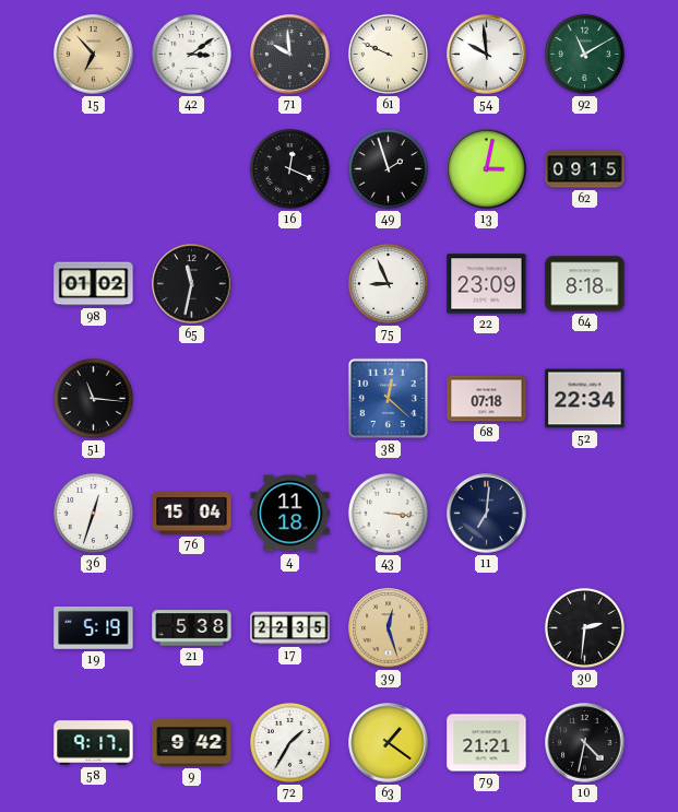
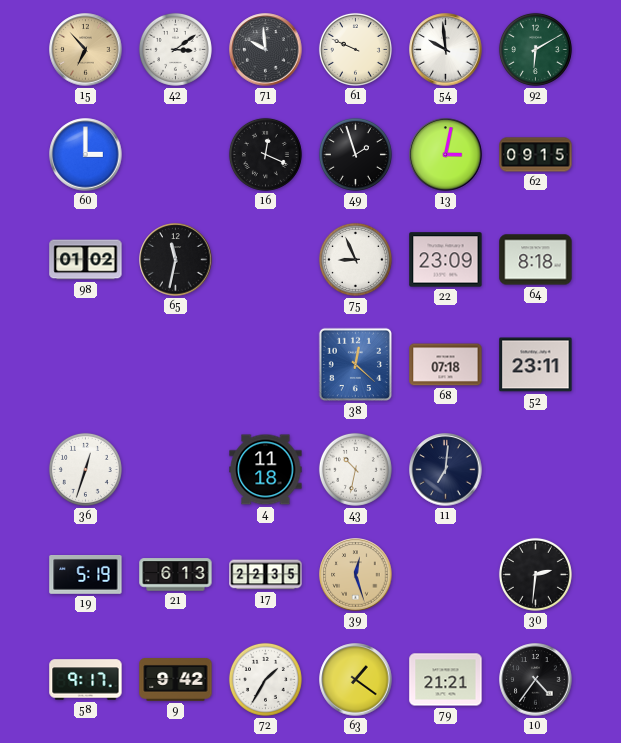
92: 11:10 -> 6:10 (535, 49)
60: none -> 3:00 (86, 155)
51: 11:16 -> none (93, 398)
52: 22:34 -> 23:11 (536, 365)
76: 15:04 -> none (192, 514)
43: 3:16 -> 10:32 (355, 469)
21: 5:38 -> 6:13 (176, 575)
10: 4:32 -> 4:36 (536, 680)
